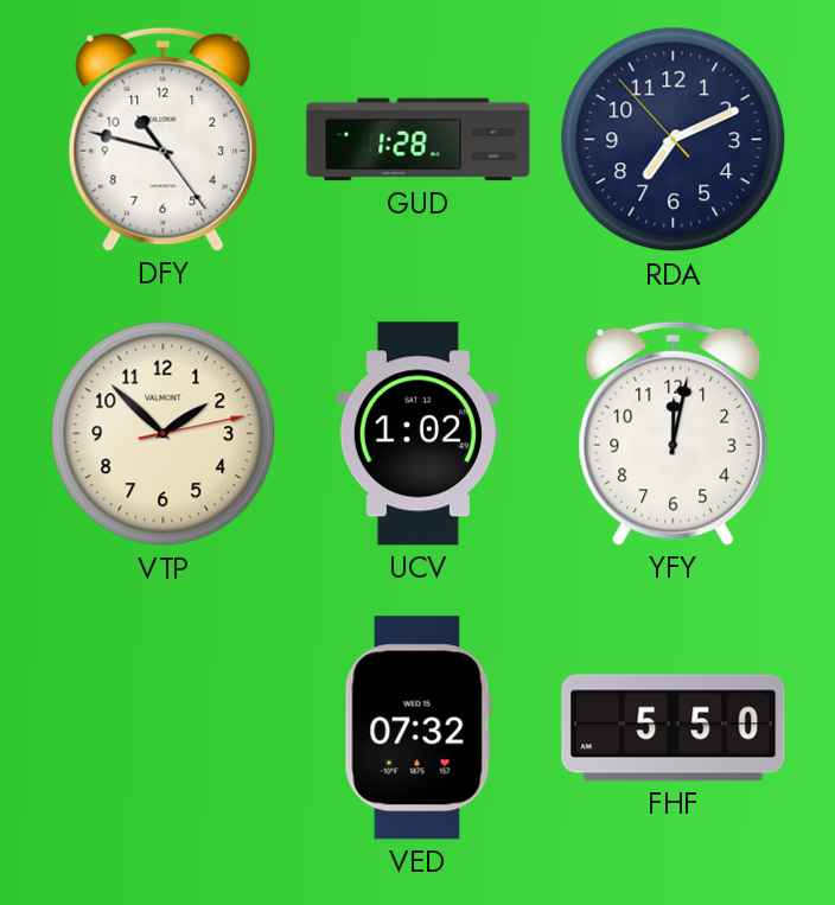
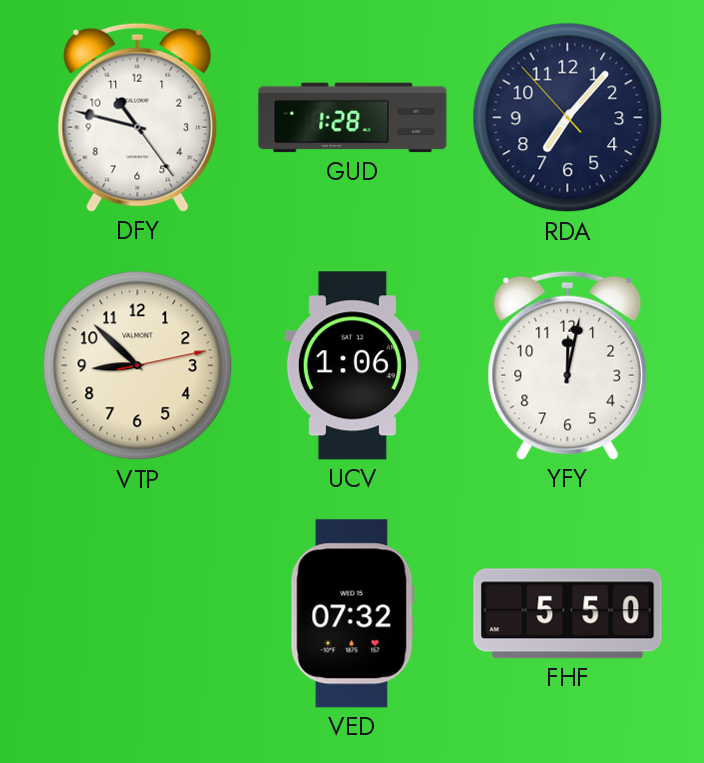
RDA: 7:10 -> 7:06 (568, 118)
VTP: 1:52 -> 8:52 (138, 366)
UCV: 1:02 -> 1:06 (352, 366)
